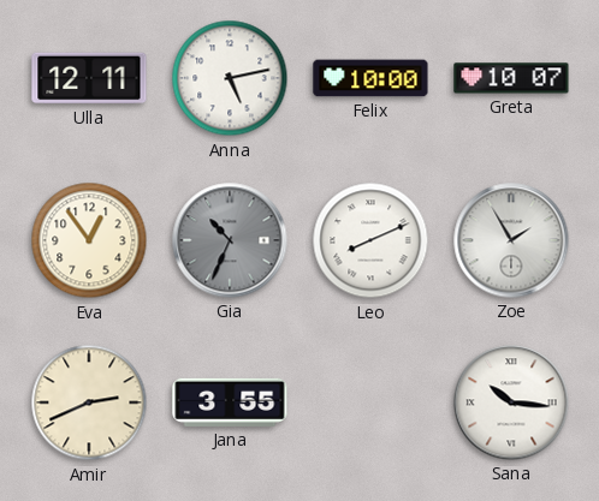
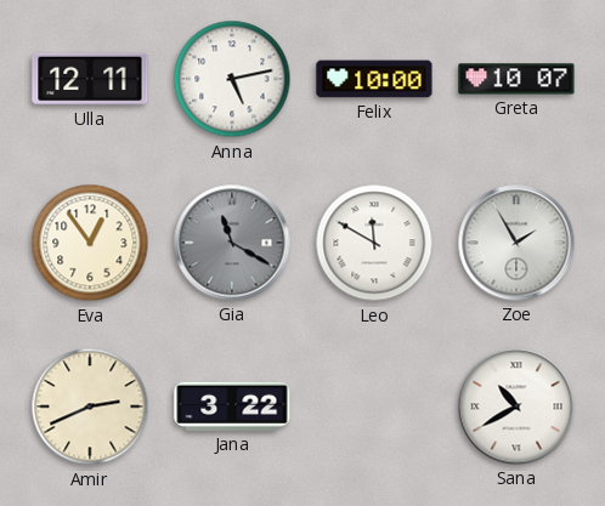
Gia: 10:34 -> 11:20 (232, 243)
Leo: 8:11 -> 11:50 (374, 243)
Jana: 3:55 -> 3:22 (232, 406)
Sana: 10:16 -> 10:40 (516, 406)
